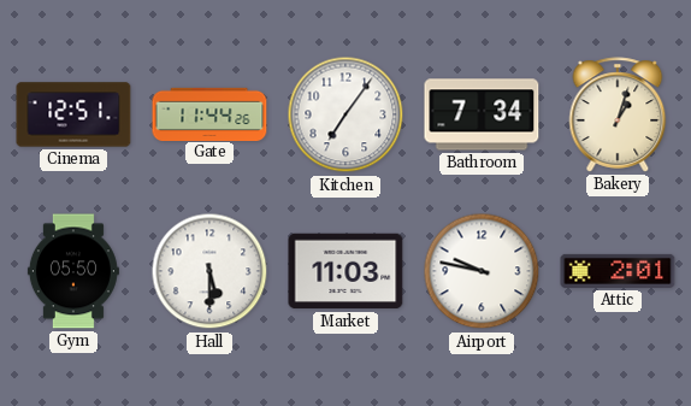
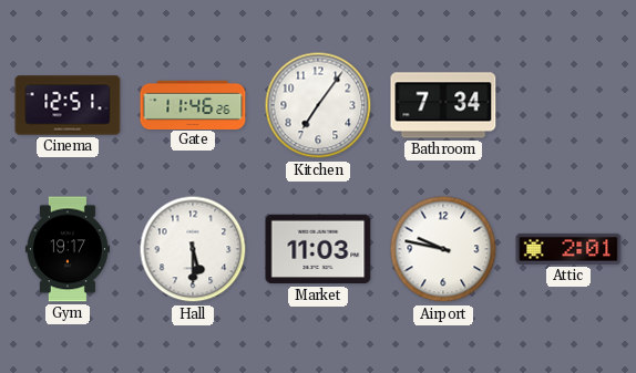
Gate: 11:44 -> 11:46 (193, 104)
Bakery: 1:03 -> none (618, 114)
Gym: 05:50 -> 19:17 (68, 249)
